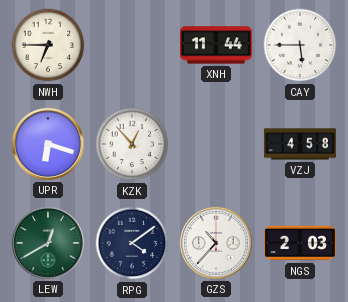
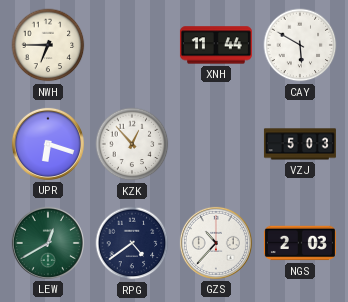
CAY: 5:45 -> 5:50 (300, 45)
VZJ: 4:58 -> 5:03 (300, 144)
RPG: 4:09 -> 4:39 (132, 243)
